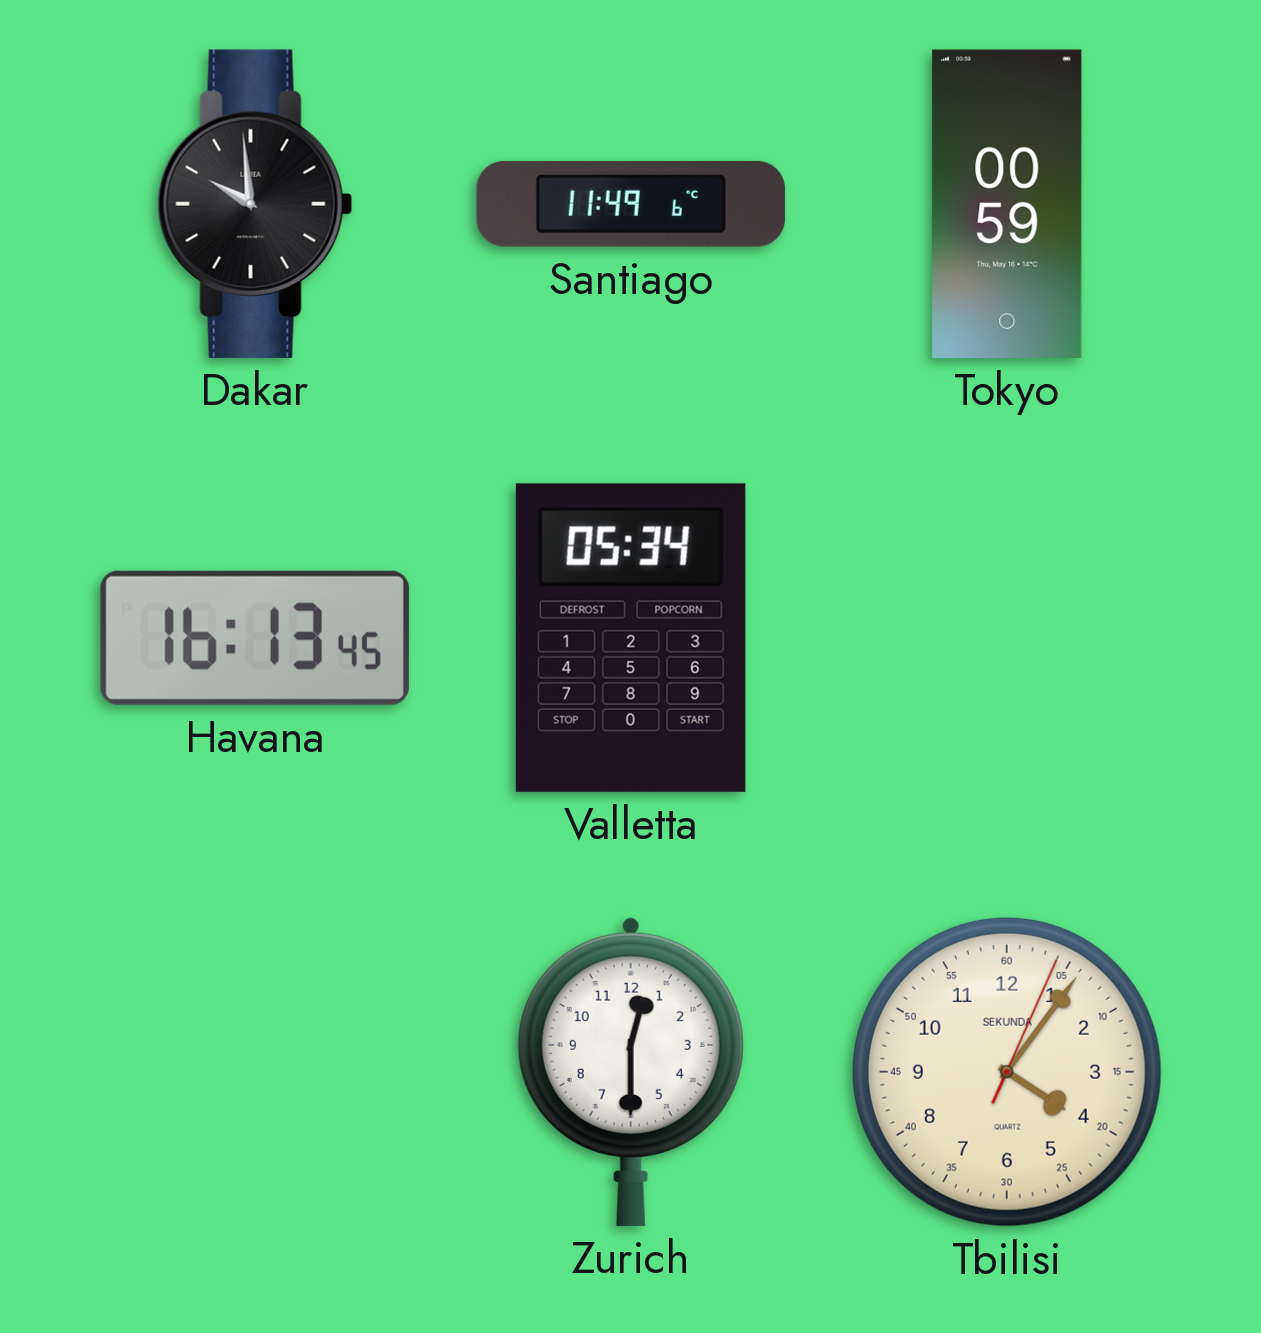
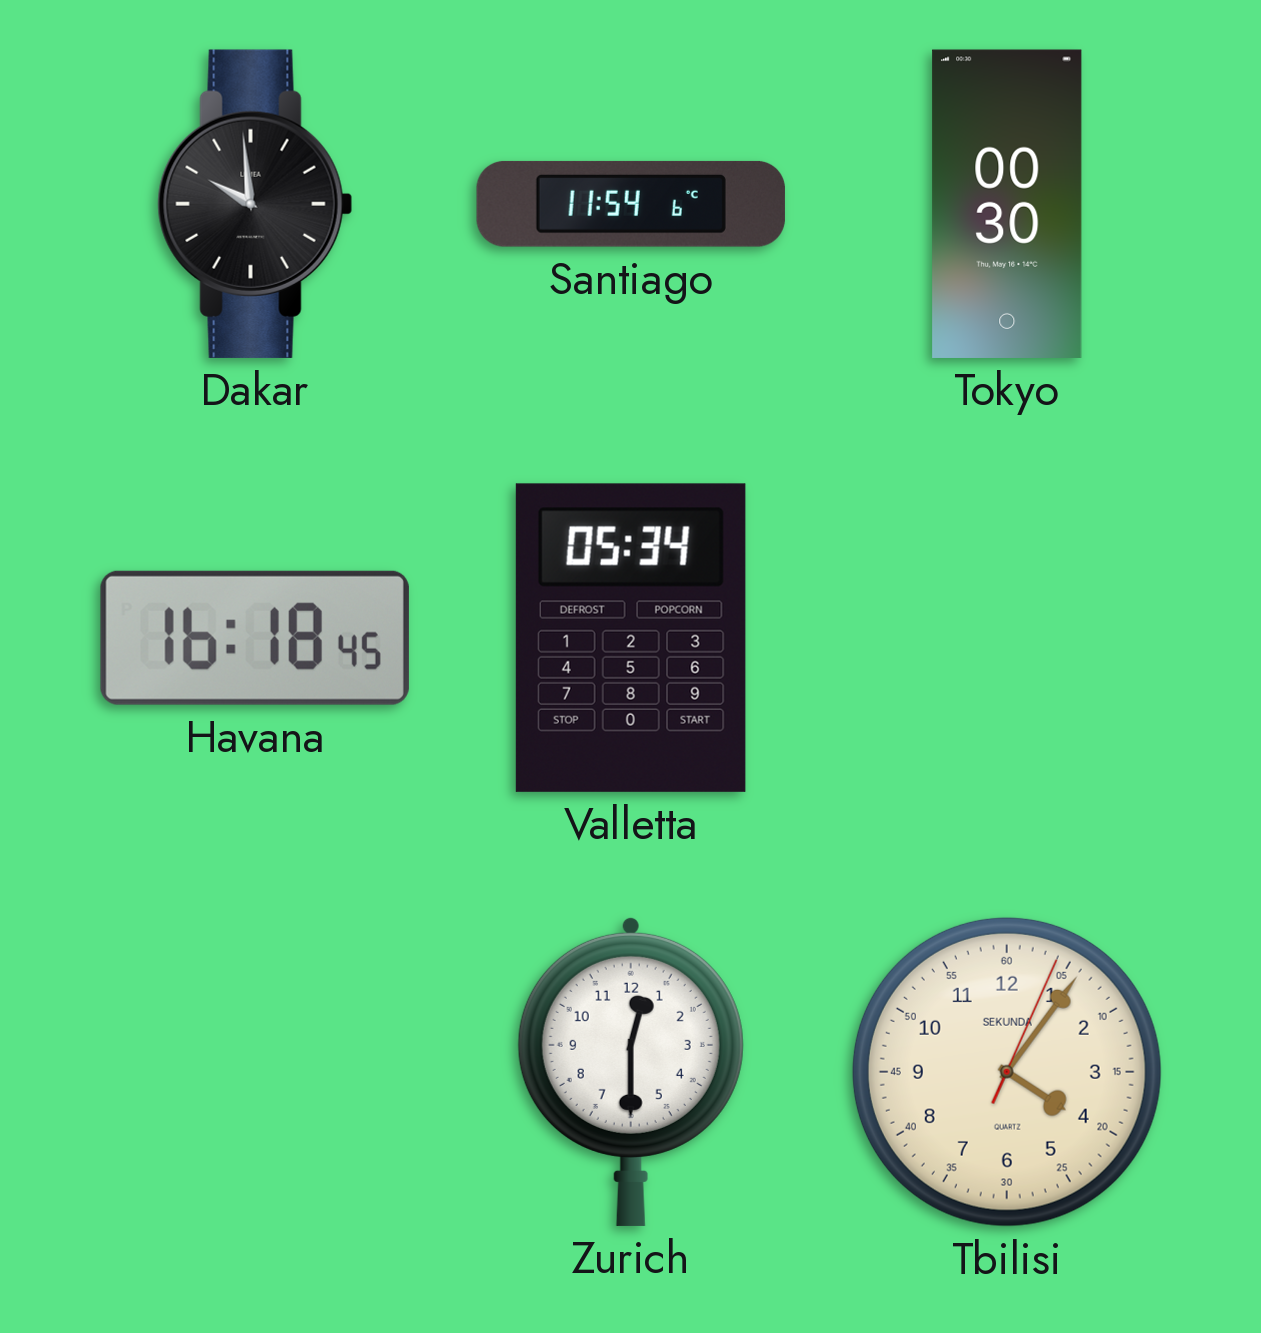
Santiago: 11:49 -> 11:54 (631, 204)
Tokyo: 00:59 -> 00:30 (1007, 204)
Havana: 16:13 -> 16:18 (255, 638)
